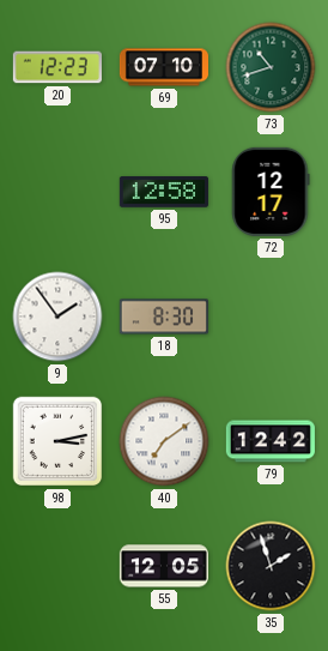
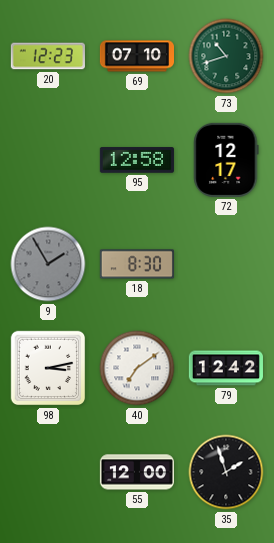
9: 1:54 -> 1:55 (48, 264)
9 dial: white -> grey (48, 264)
55: 12:05 -> 12:00 (136, 472)
